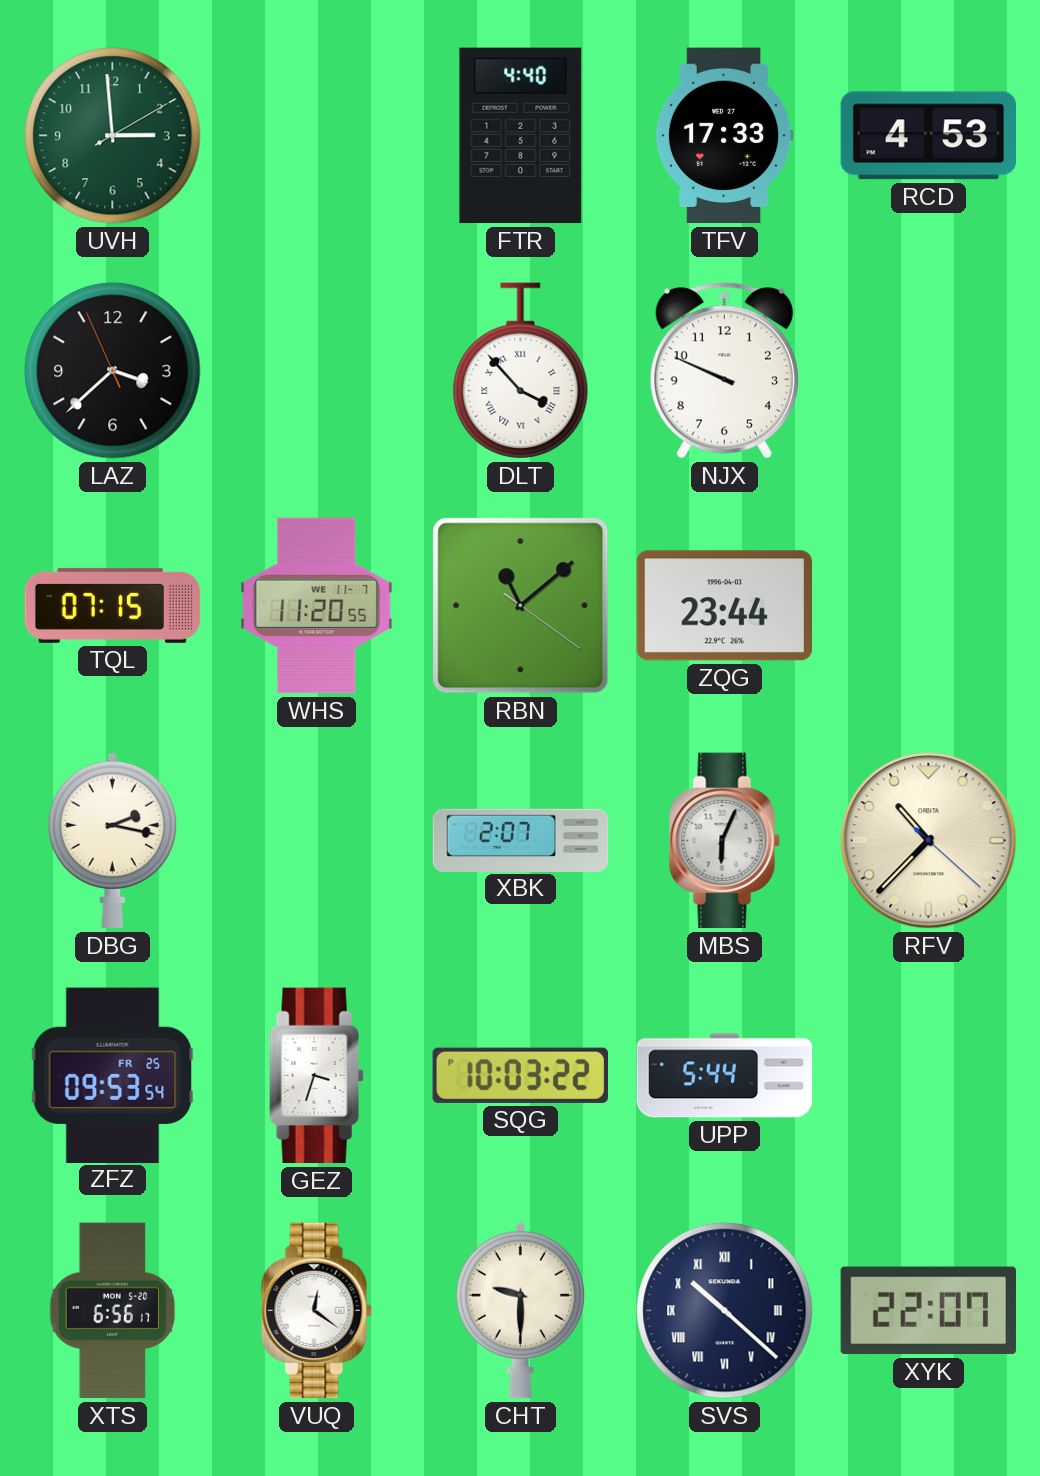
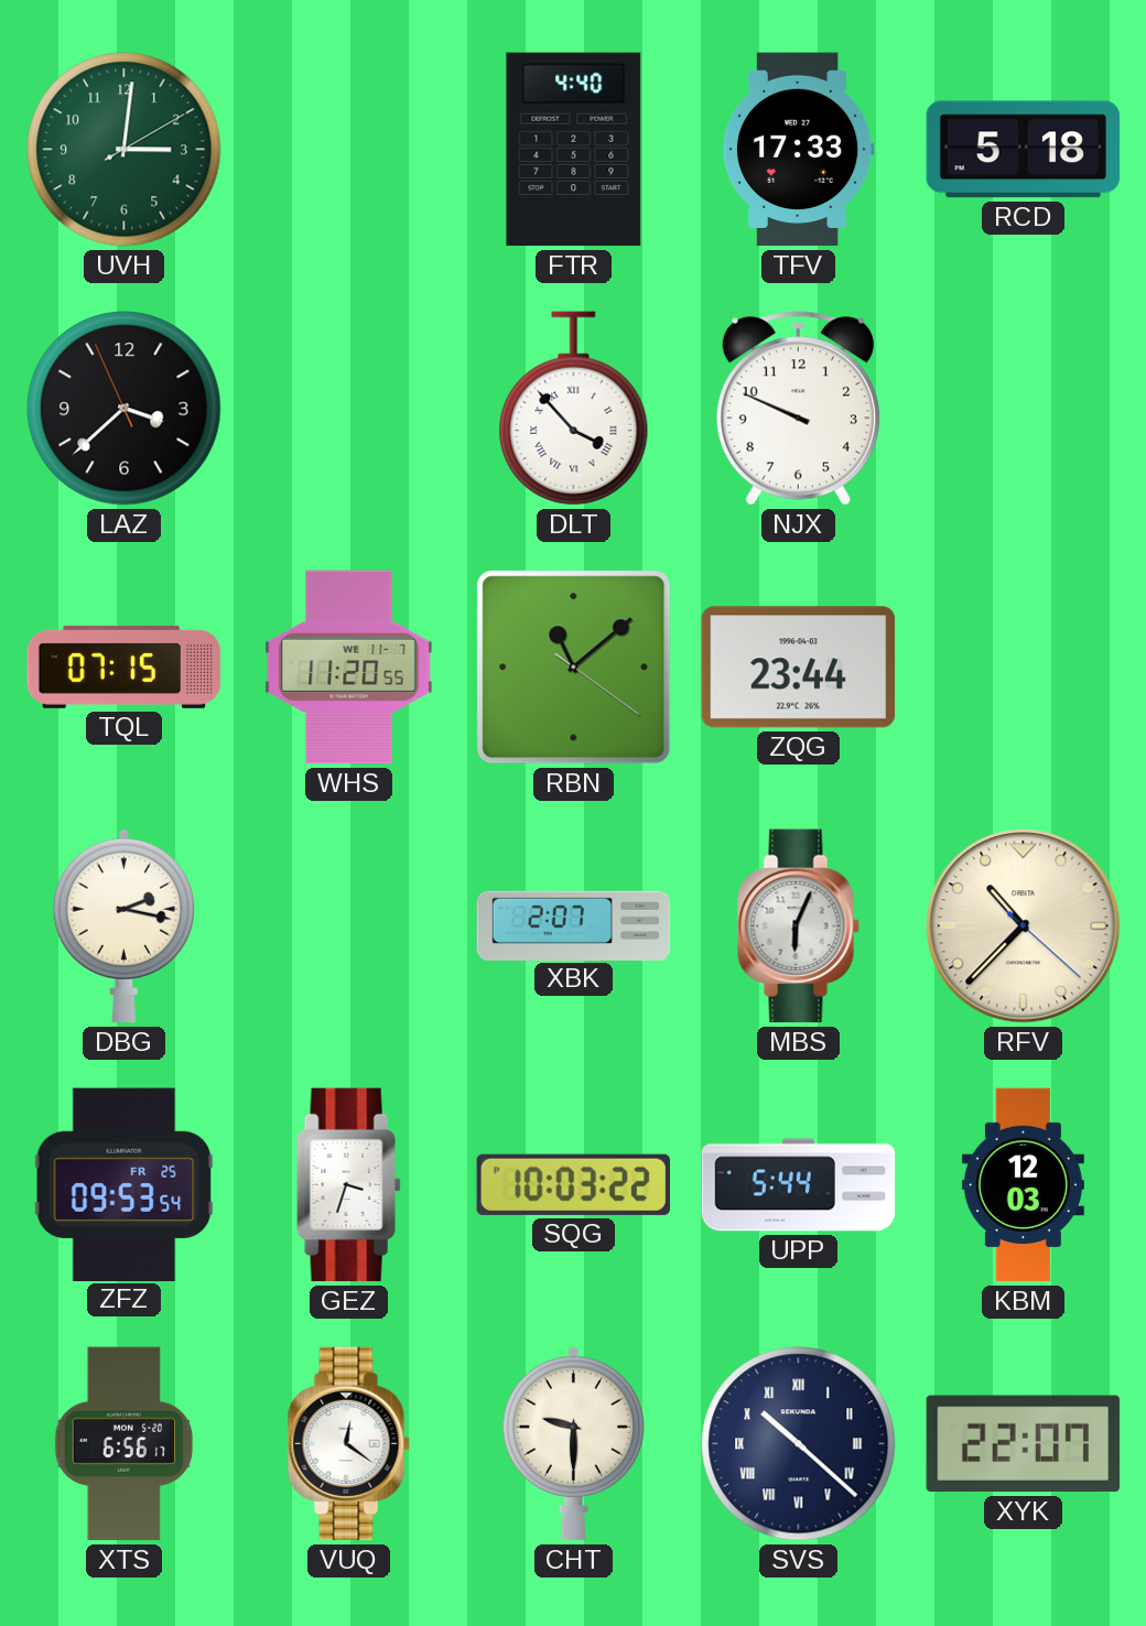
UVH: 2:59 -> 3:01 (125, 150)
RCD: 4:53 -> 5:18 (1023, 150)
KBM: none -> 12:03 (1023, 1185)
